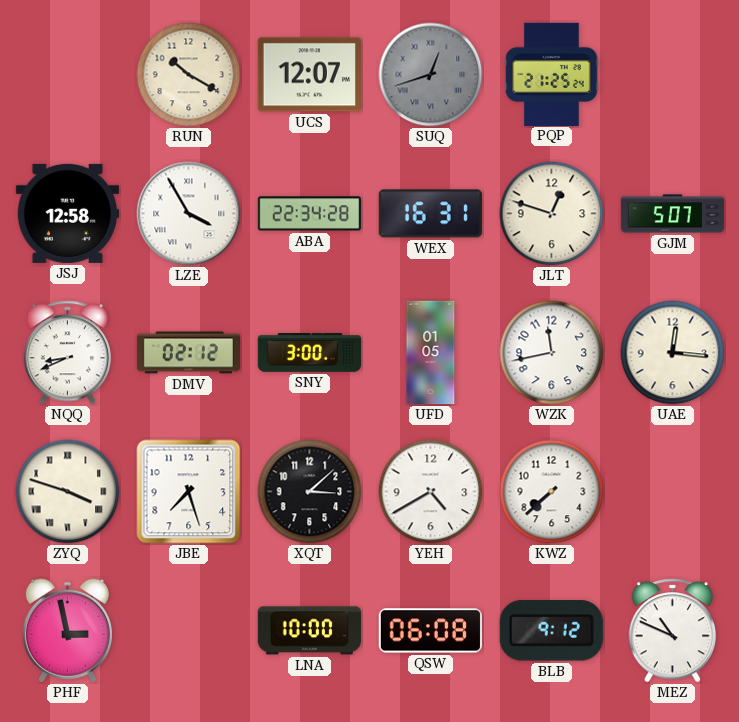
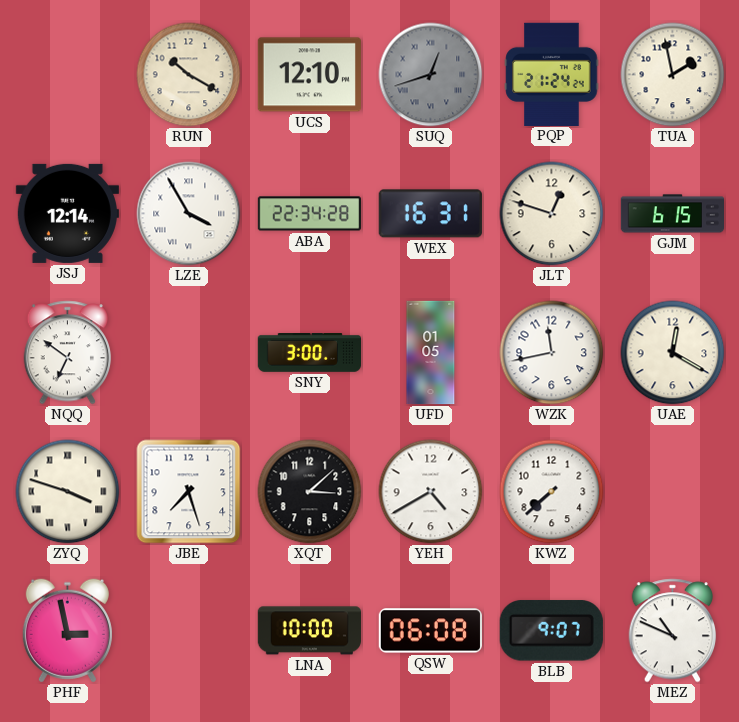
UCS: 12:07 -> 12:10 (309, 75)
PQP: 21:25 -> 21:24 (552, 74)
TUA: none -> 1:58 (673, 75)
JSJ: 12:58 -> 12:14 (67, 213)
GJM: 5:07 -> 6:15 (672, 214)
NQQ: 8:41 -> 6:51 (68, 353)
DMV: 02:12 -> none (188, 353)
UAE: 12:16 -> 12:20 (673, 353)
BLB: 9:12 -> 9:07 (551, 631)
